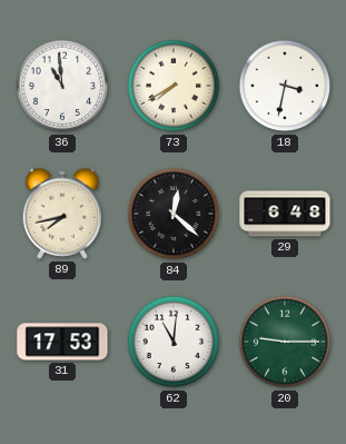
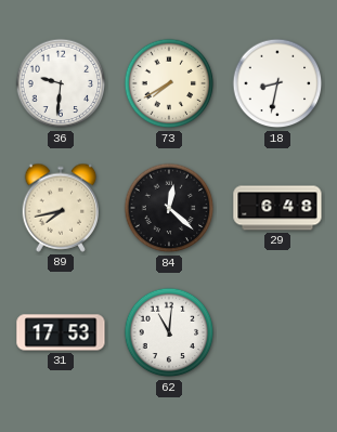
36: 10:59 -> 9:31 (61, 83)
18: 3:32 -> 8:32 (277, 83)
20: 9:15 -> none (285, 342)
